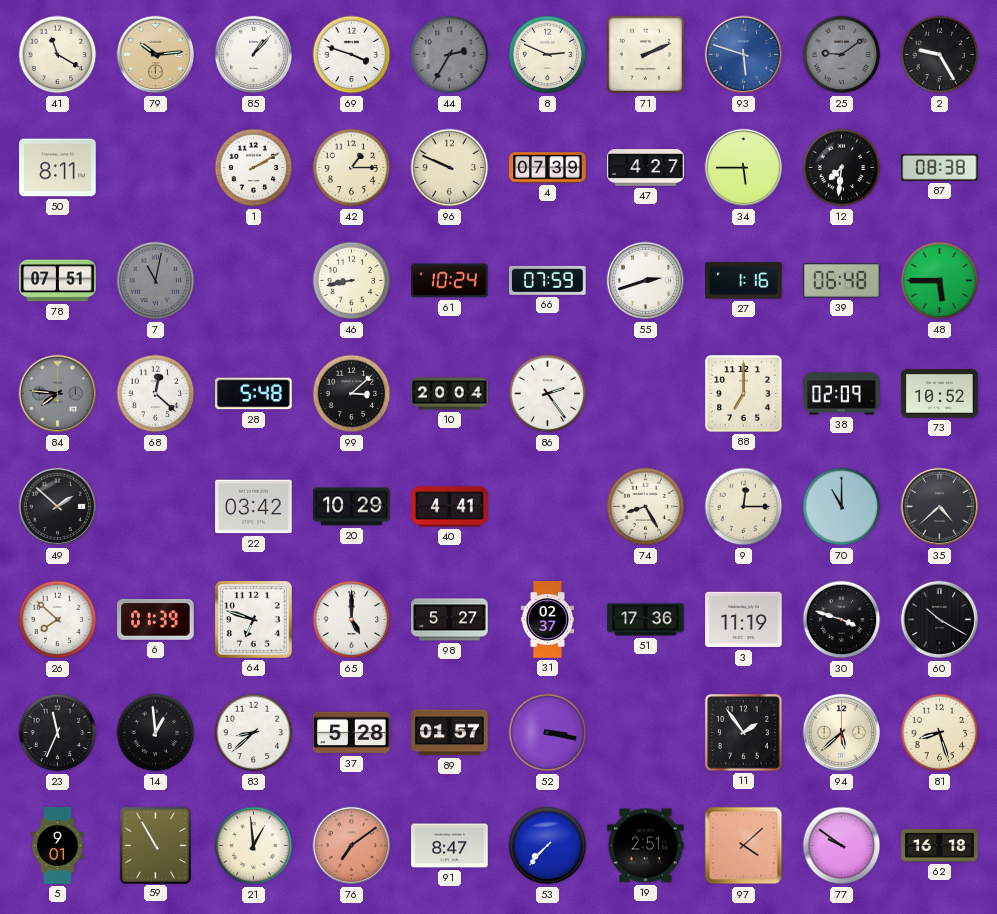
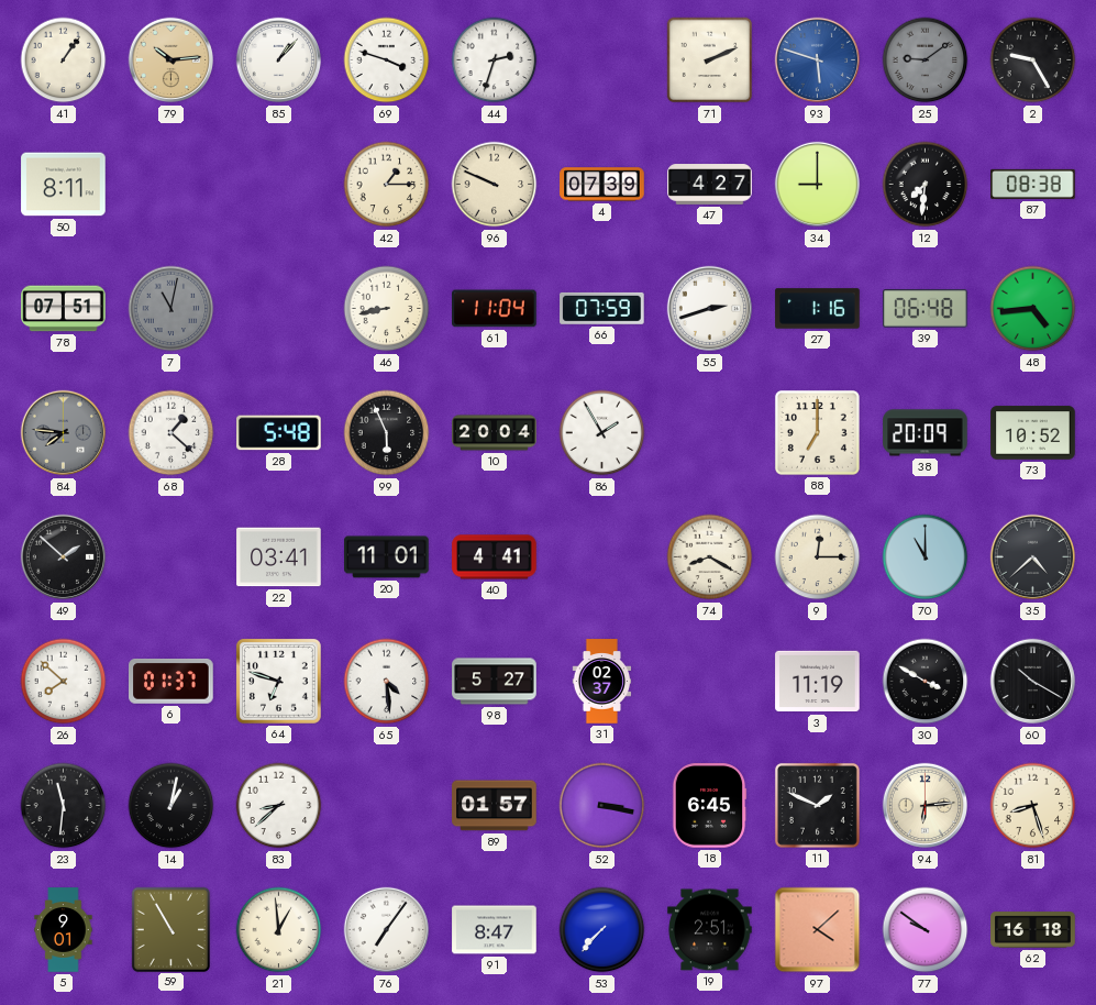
41: 11:20 -> 1:06 (64, 60)
44: 2:35 -> 2:33 (495, 60)
44 dial: grey -> white (495, 60)
8: 2:49 -> none (548, 55)
1: 2:10 -> none (254, 168)
34: 5:45 -> 9:00 (818, 185)
61: 10:24 -> 11:04 (495, 309)
48: 5:45 -> 4:44 (1033, 309)
68: 12:22 -> 1:22 (171, 433)
99: 3:08 -> 5:56 (387, 433)
86: 2:24 -> 1:55 (602, 433)
38: 02:09 -> 20:09 (926, 433)
22: 03:42 -> 03:41 (279, 557)
20: 10:29 -> 11:01 (387, 557)
74: 8:25 -> 8:20 (710, 557)
6: 01:39 -> 01:37 (171, 682)
65: 5:00 -> 4:29 (387, 682)
51: 17:36 -> none (646, 620)
30: 3:48 -> 3:50 (926, 682)
23: 11:34 -> 11:31 (64, 806)
14: 12:59 -> 1:02 (171, 806)
37: 5:28 -> none (352, 733)
18: none -> 6:45 (709, 806)
11: 1:54 -> 1:49 (817, 805)
94: 5:38 -> 6:14 (926, 806)
76: 7:09 -> 7:06 (387, 930)
76 dial: salmon -> white (387, 930)
